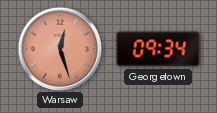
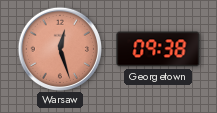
Georgetown: 09:34 -> 09:38 (158, 49)
